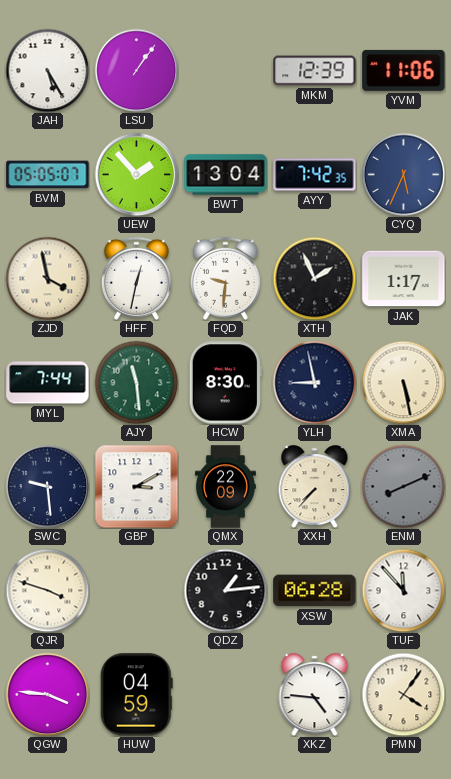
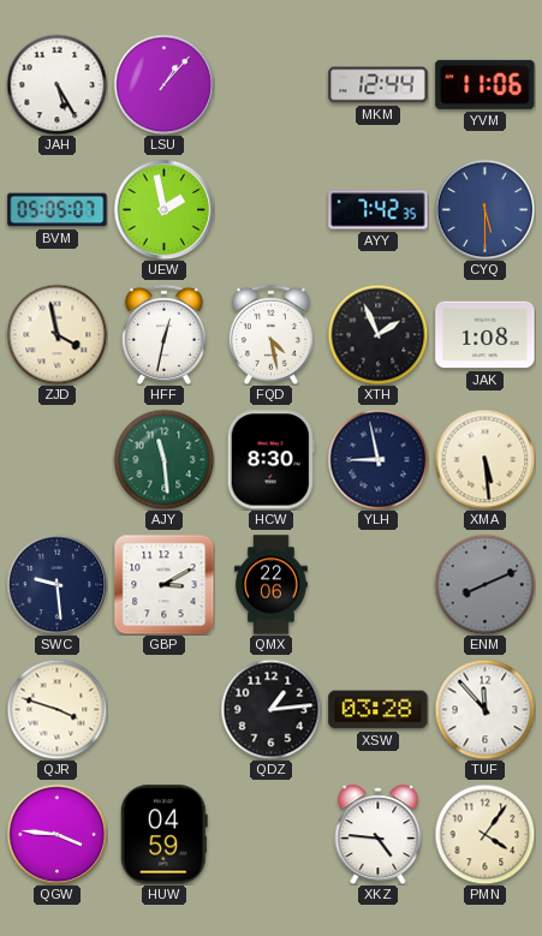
LSU: 1:06 -> 1:07 (163, 84)
MKM: 12:39 -> 12:44 (379, 85)
UEW: 1:53 -> 1:58 (163, 209)
BWT: 13:04 -> none (226, 175)
CYQ: 5:34 -> 5:30 (484, 209)
FQD: 9:31 -> 4:28 (270, 334)
JAK: 1:17 -> 1:08 (486, 335)
MYL: 7:44 -> none (48, 383)
XMA: 5:28 -> 5:29 (484, 459)
QMX: 22:09 -> 22:06 (270, 585)
XXH: 7:37 -> none (315, 487)
XSW: 06:28 -> 03:28 (379, 710)
